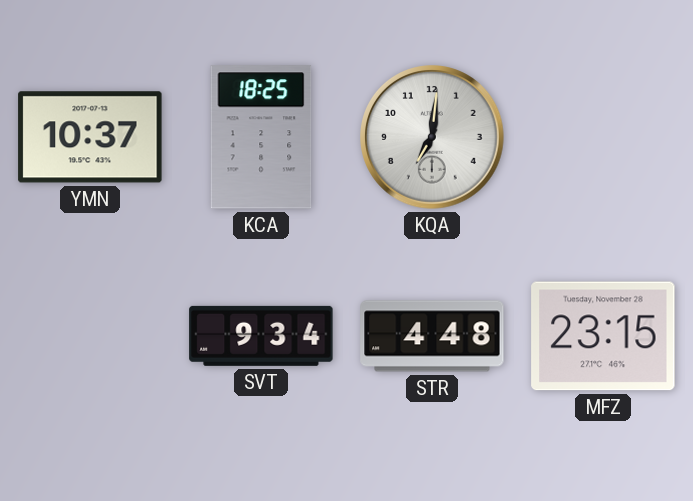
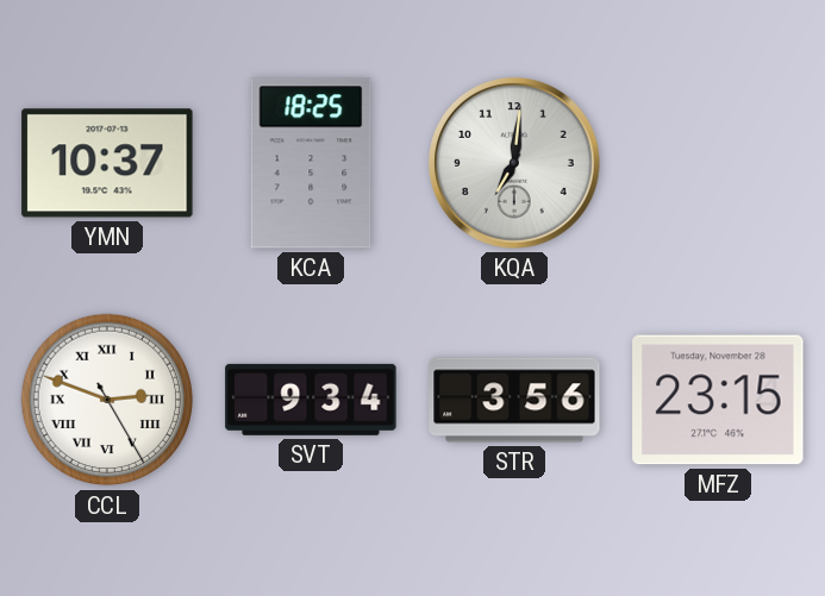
CCL: none -> 2:48 (107, 400)
STR: 4:48 -> 3:56 (514, 400)
